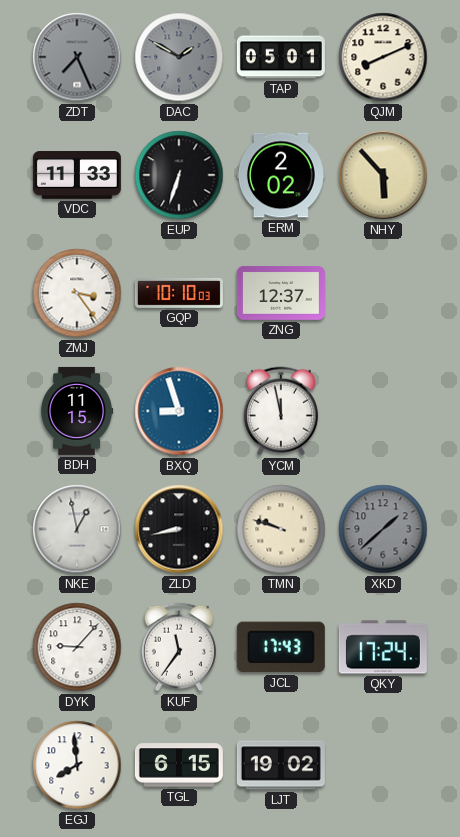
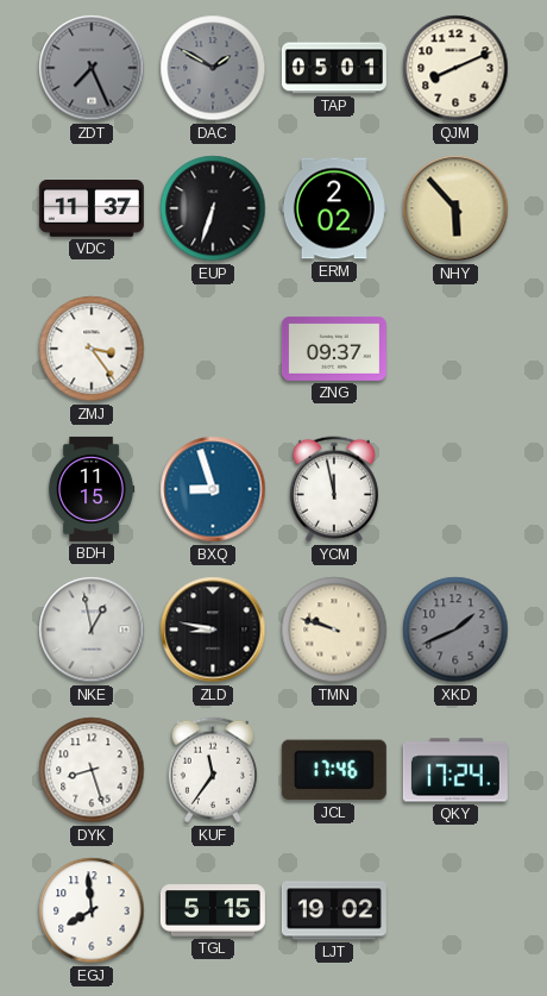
VDC: 11:33 -> 11:37 (92, 209)
GQP: 10:10 -> none (179, 293)
ZNG: 12:37 -> 09:37 (334, 350)
ZLD: 8:43 -> 8:47 (213, 629)
XKD: 1:38 -> 1:41 (455, 629)
DYK: 9:07 -> 8:27 (92, 770)
JCL: 17:43 -> 17:46 (334, 770)
TGL: 6:15 -> 5:15 (213, 910)
